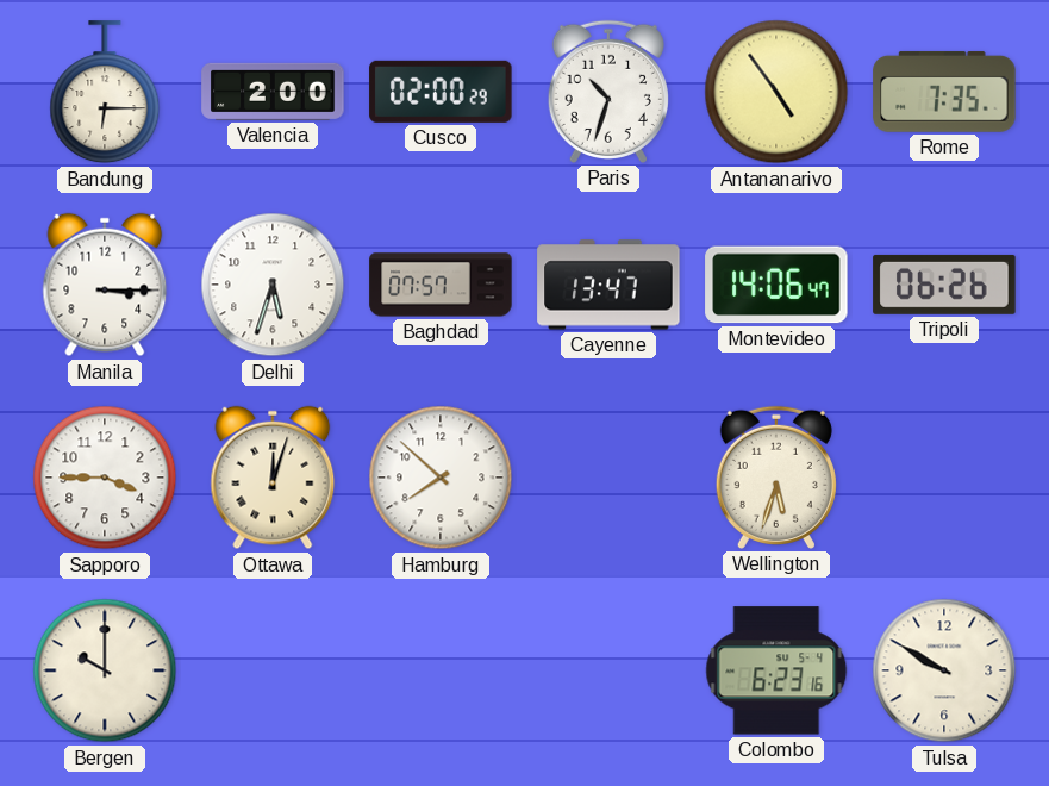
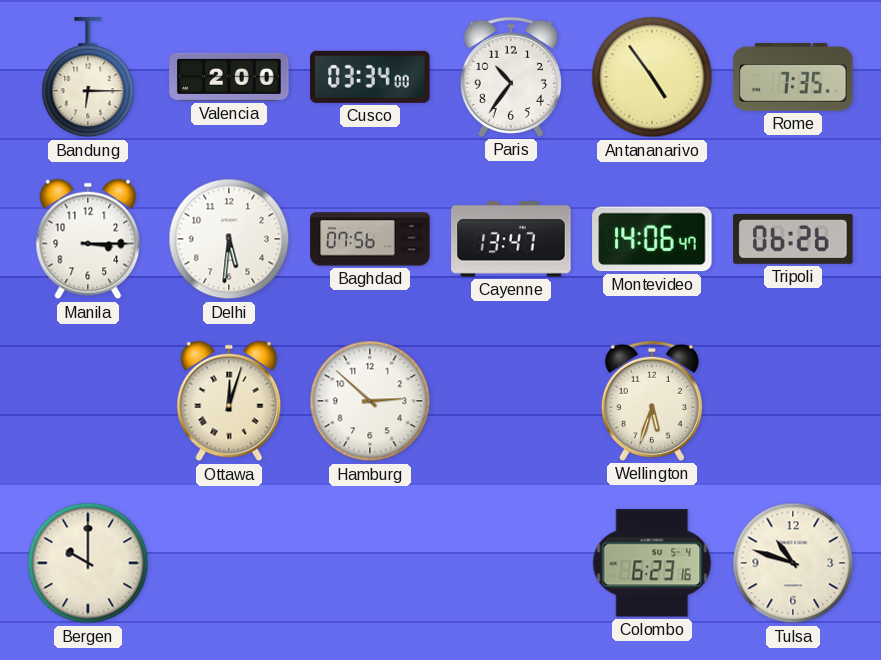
Cusco: 02:00 -> 03:34 (370, 77)
Paris: 10:33 -> 10:36 (511, 77)
Delhi: 5:33 -> 5:31 (229, 239)
Baghdad: 07:57 -> 07:56 (370, 239)
Sapporo: 3:45 -> none (105, 478)
Hamburg: 7:52 -> 2:52 (370, 401)
Tulsa: 9:50 -> 10:48 (793, 563)
